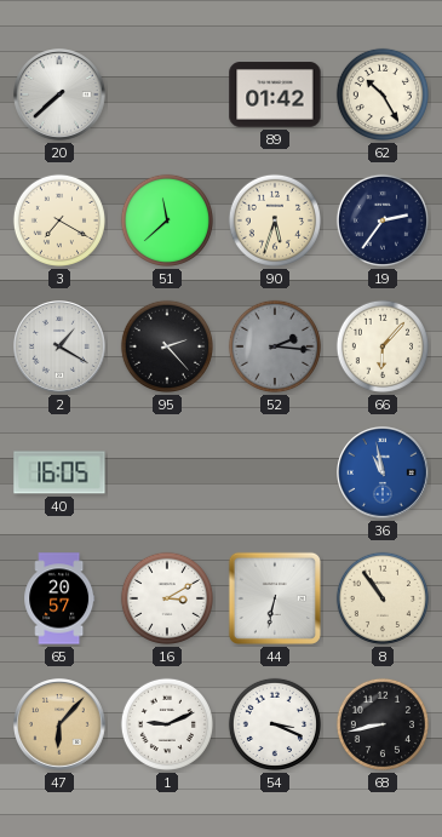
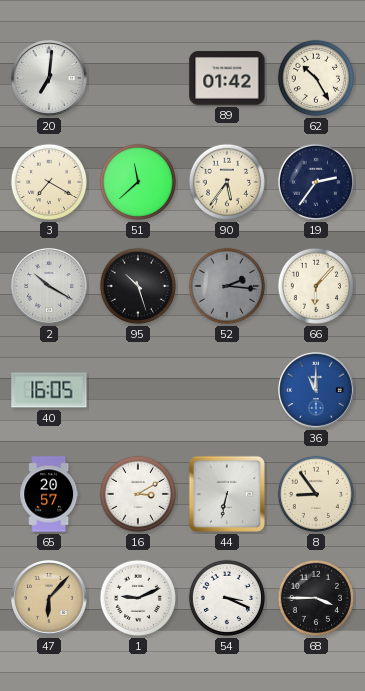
20: 7:38 -> 7:01 (50, 79)
90: 5:33 -> 5:36 (227, 182)
2: 1:20 -> 10:20 (50, 287)
95: 2:23 -> 10:27 (138, 286)
36: 10:58 -> 11:00 (317, 391)
8: 10:54 -> 8:54 (316, 494)
68: 8:43 -> 3:45 (316, 598)
